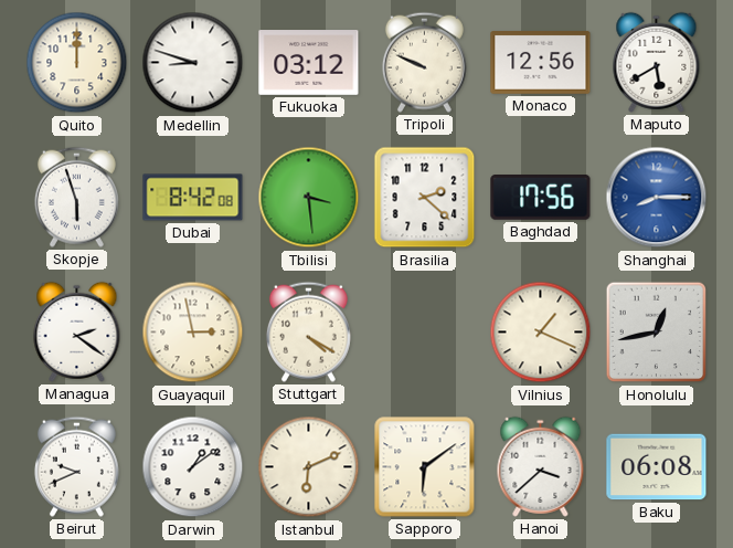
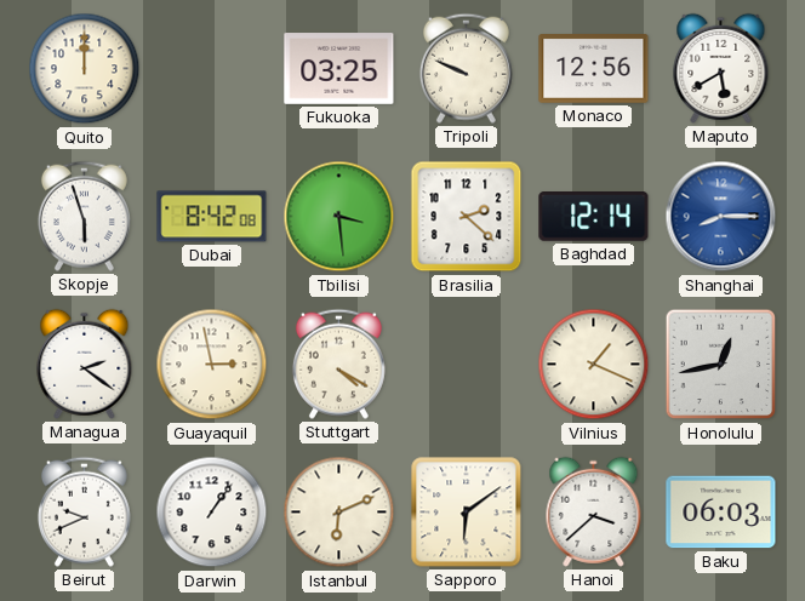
Medellin: 8:48 -> none (193, 63)
Fukuoka: 03:12 -> 03:25 (339, 69)
Baghdad: 17:56 -> 12:14 (594, 217)
Darwin: 1:09 -> 1:06 (212, 513)
Baku: 06:08 -> 06:03 (721, 513)
